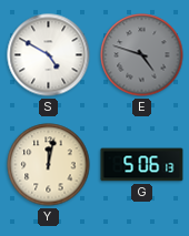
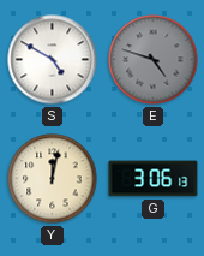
G: 5:06 -> 3:06 (154, 179)
